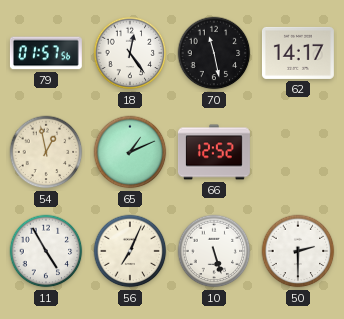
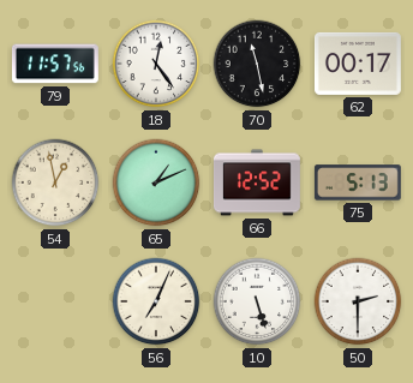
79: 01:57 -> 11:57 (55, 64)
62: 14:17 -> 00:17 (358, 64)
75: none -> 5:13 (358, 182)
11: 4:55 -> none (46, 251)
